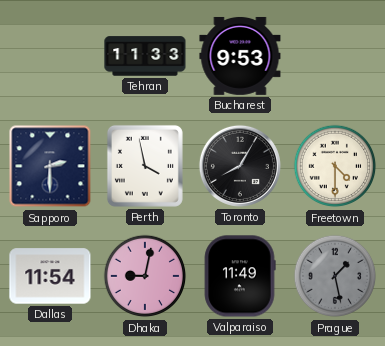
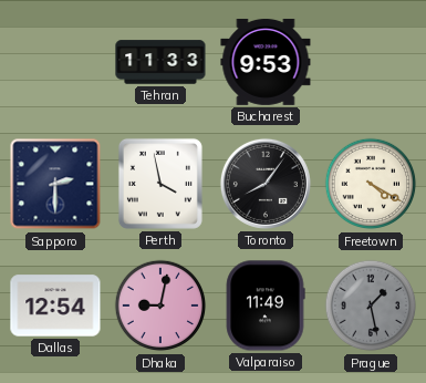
Toronto: 8:05 -> 8:06 (266, 184)
Freetown: 4:30 -> 4:20 (371, 184)
Dallas: 11:54 -> 12:54 (55, 306)
